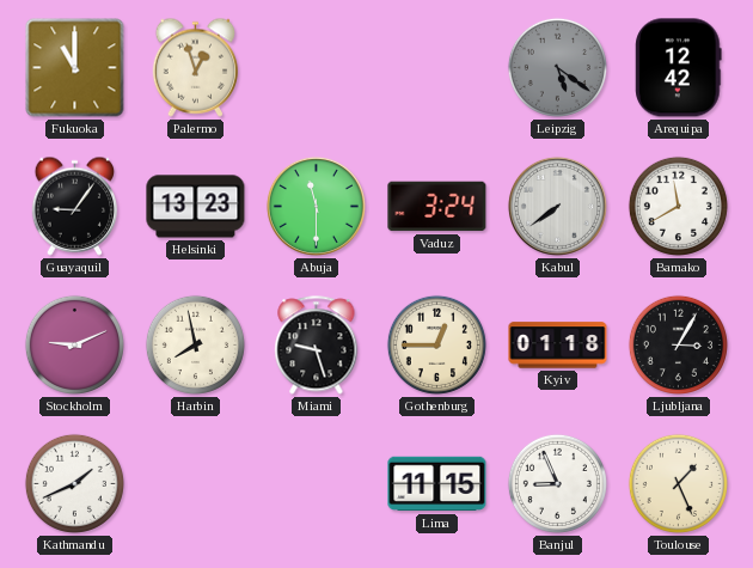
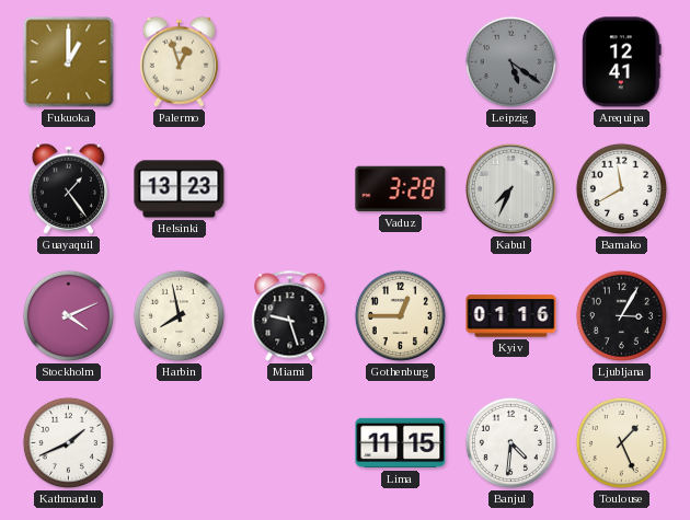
Fukuoka: 11:00 -> 1:00 (69, 62)
Arequipa: 12:42 -> 12:41 (622, 62)
Guayaquil: 9:06 -> 1:24 (69, 188)
Abuja: 11:30 -> none (316, 206)
Vaduz: 3:24 -> 3:28 (401, 189)
Kabul: 7:39 -> 7:34 (510, 188)
Stockholm: 9:11 -> 4:11 (68, 315)
Kyiv: 01:18 -> 01:16 (511, 316)
Banjul: 8:56 -> 4:31 (510, 442)
